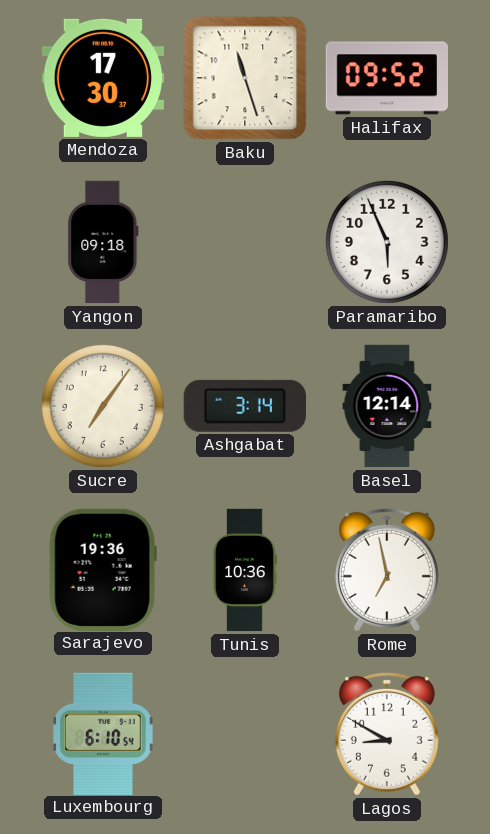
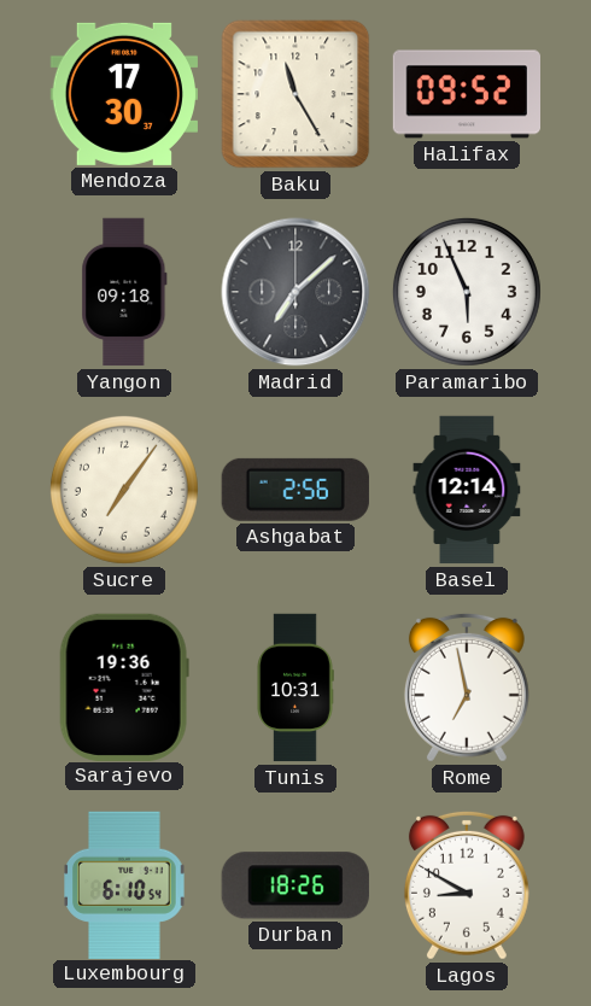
Baku: 11:27 -> 11:25 (295, 94)
Madrid: none -> 7:08 (295, 292)
Ashgabat: 3:14 -> 2:56 (295, 490)
Tunis: 10:36 -> 10:31 (295, 688)
Durban: none -> 18:26 (295, 885)
